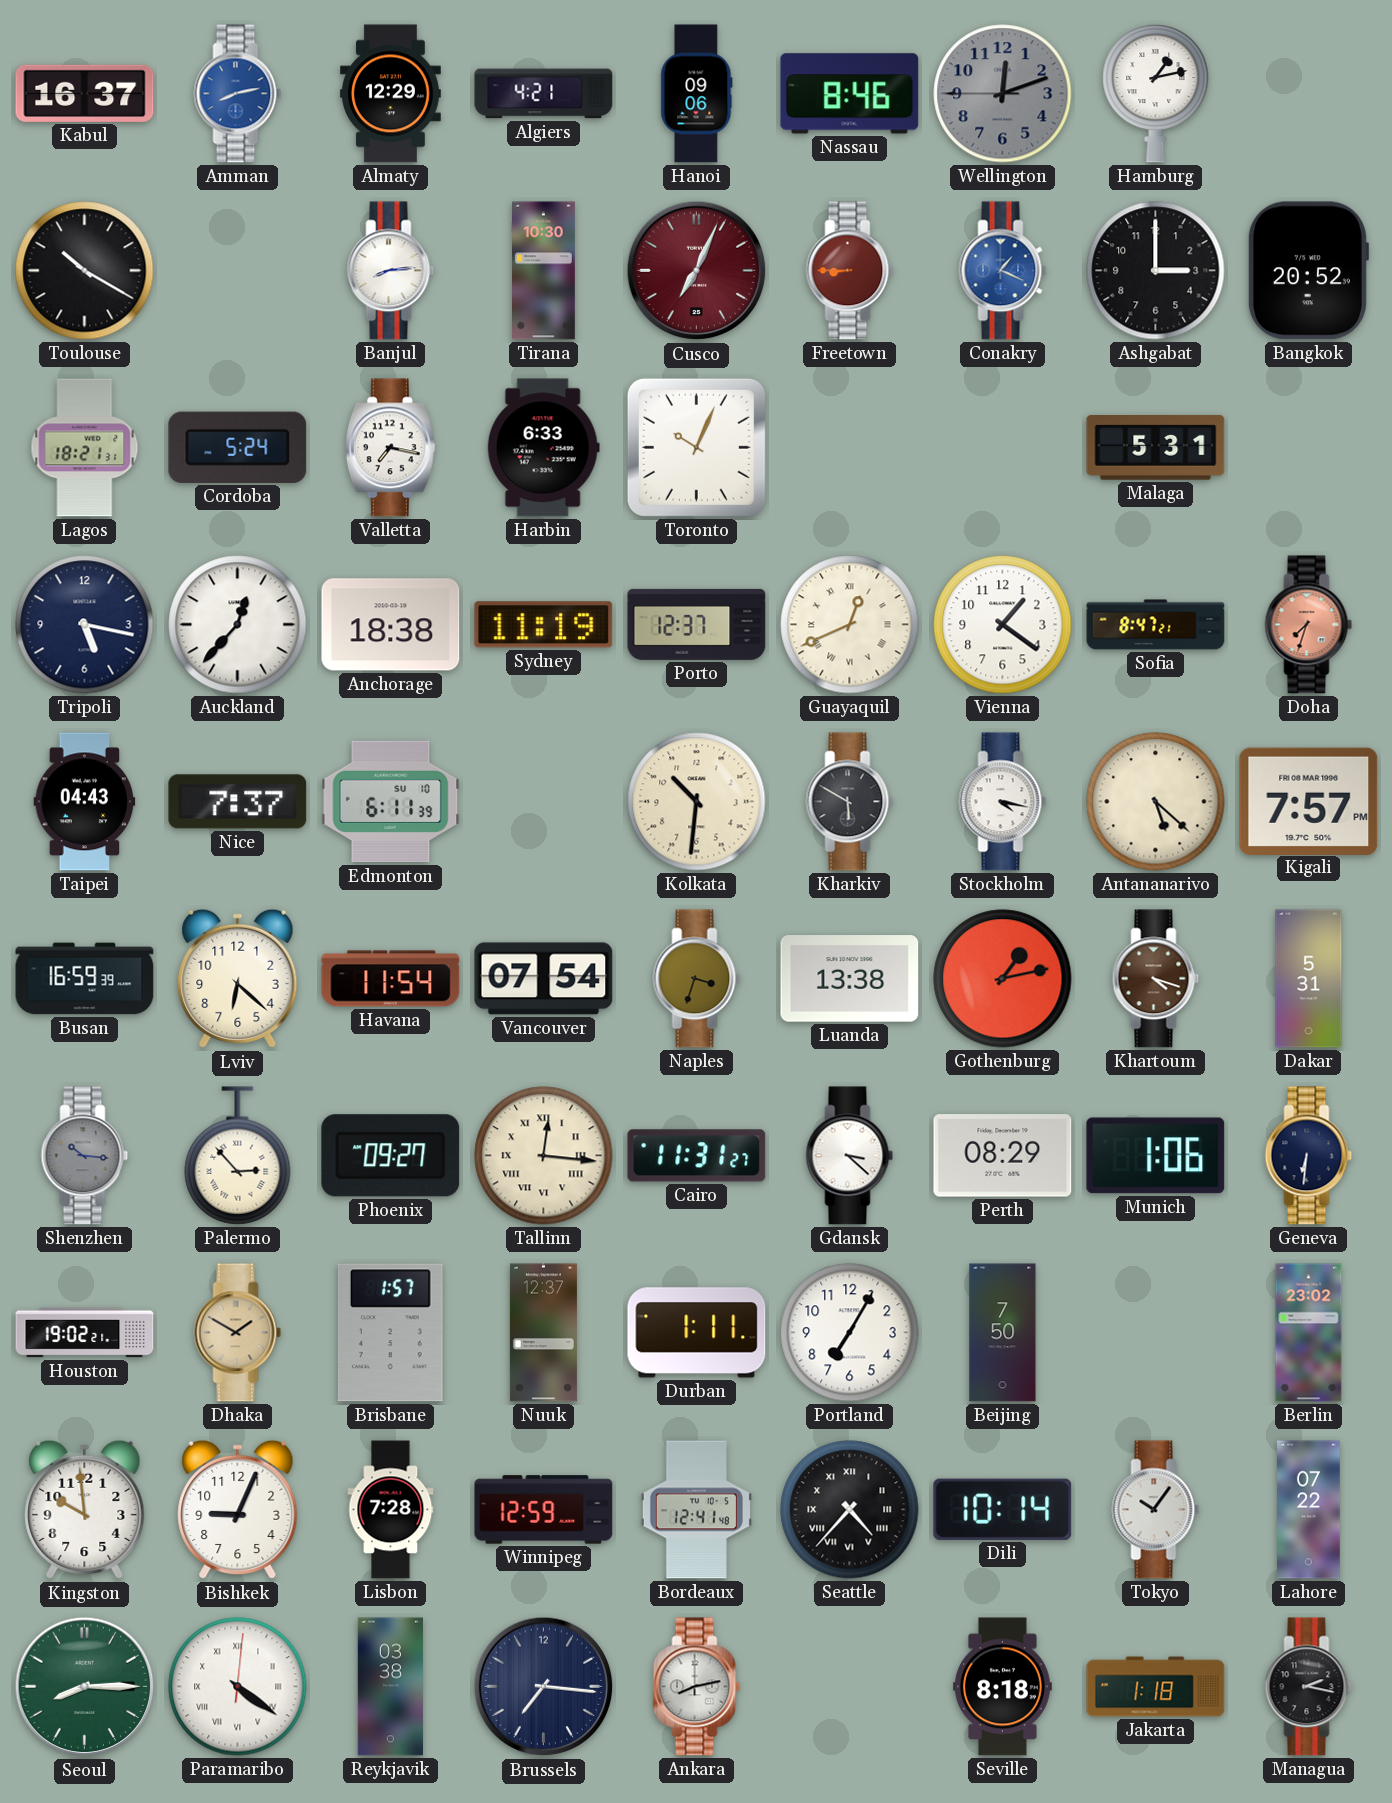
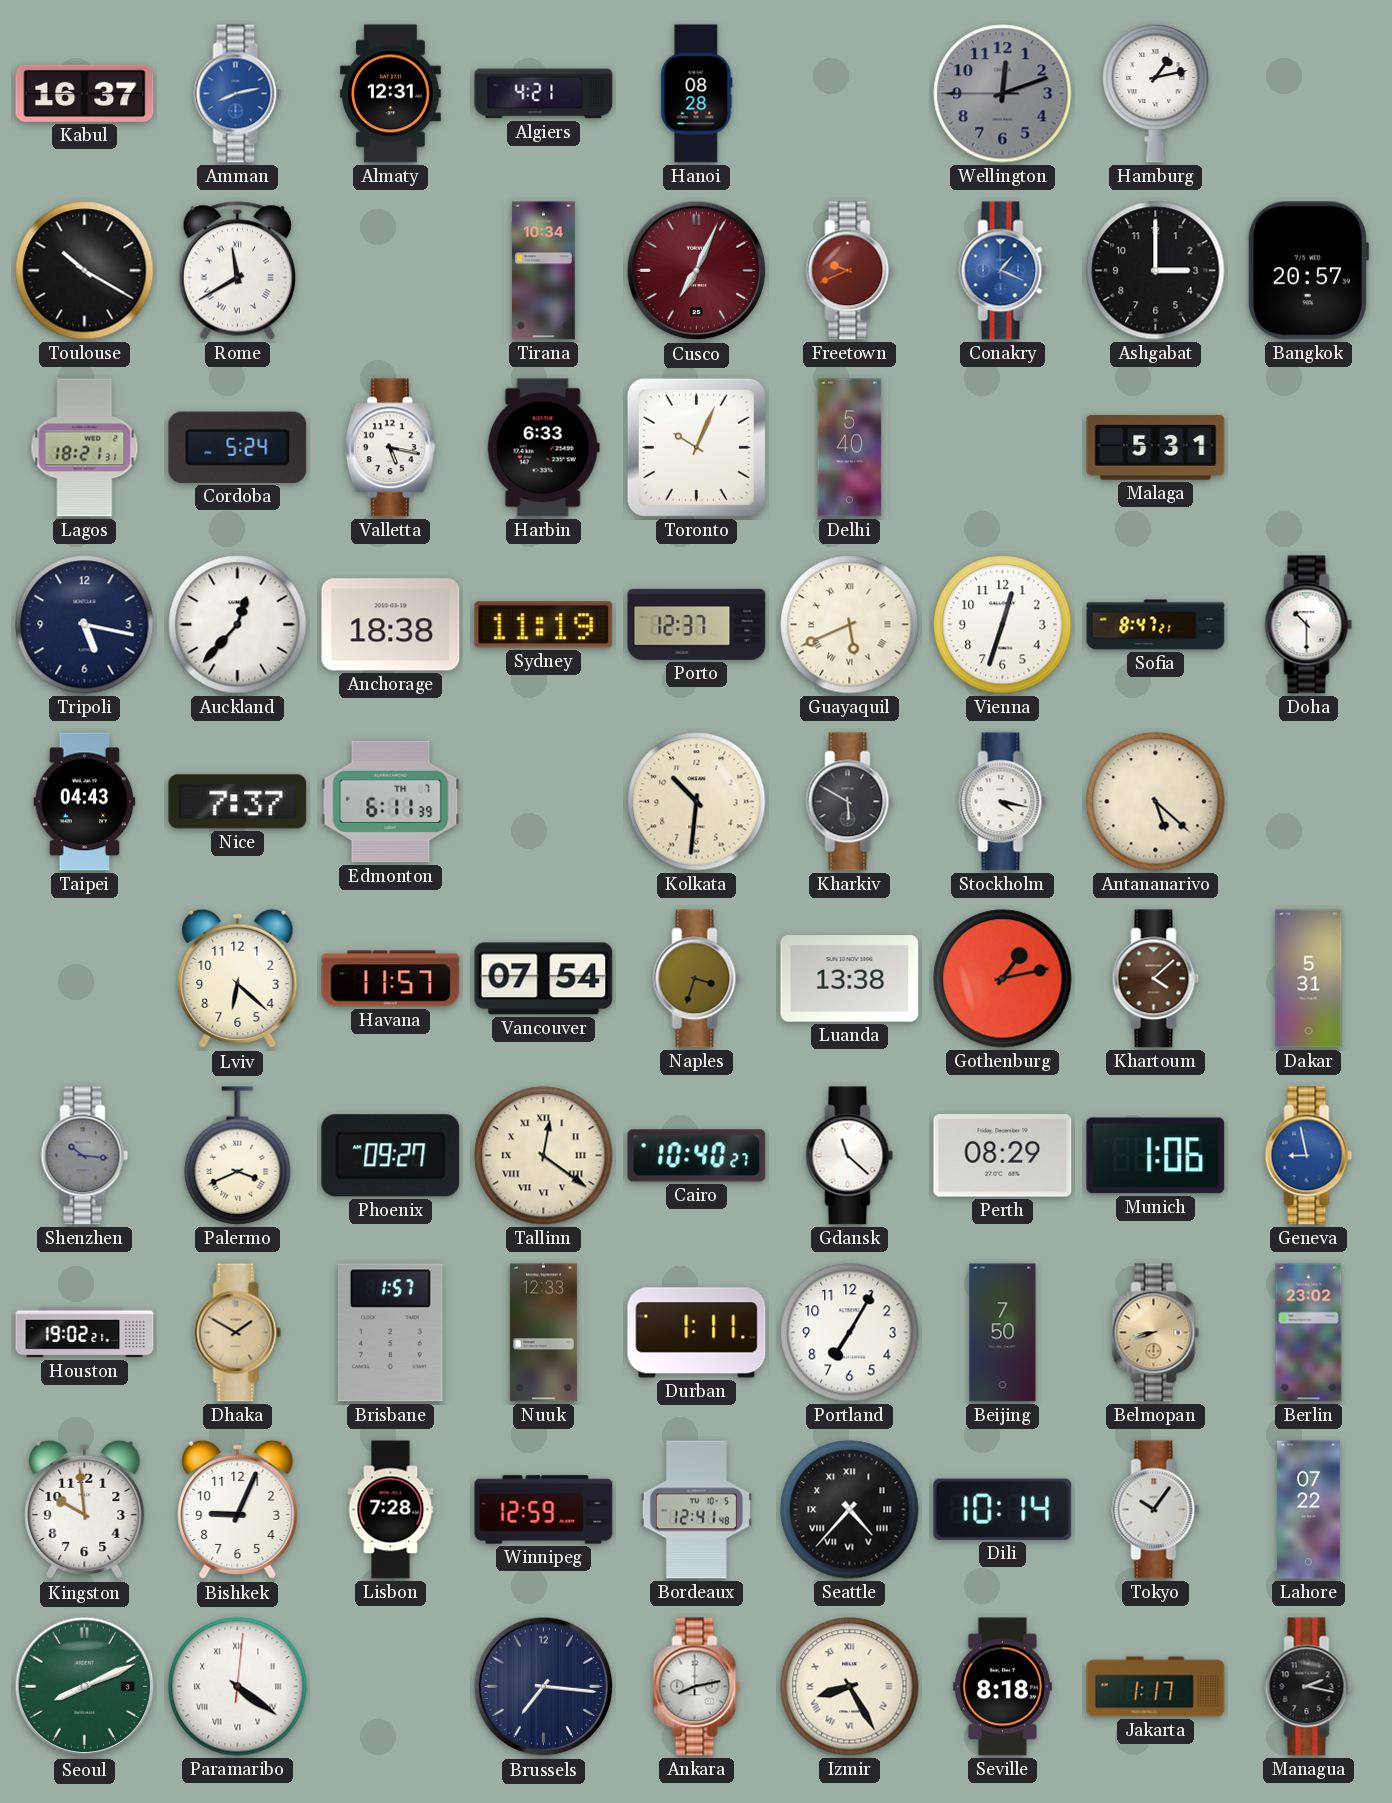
Almaty: 12:29 -> 12:31 (390, 94)
Hanoi: 09:06 -> 08:28 (697, 94)
Nassau: 8:46 -> none (850, 94)
Rome: none -> 11:40 (237, 271)
Banjul: 8:14 -> none (391, 271)
Tirana: 10:30 -> 10:34 (544, 271)
Freetown: 8:45 -> 9:41 (850, 271)
Bangkok: 20:52 -> 20:57 (1308, 271)
Valletta: 7:17 -> 5:17 (390, 448)
Delhi: none -> 5:40 (850, 448)
Guayaquil: 12:41 -> 5:41 (850, 625)
Vienna: 1:21 -> 12:33 (1003, 625)
Doha: 7:33 -> 10:30 (1309, 625)
Doha dial: salmon -> white (1309, 625)
Edmonton date: SU 10 -> TH 7 (391, 802)
Kigali: 7:57 -> none (1309, 801)
Busan: 16:59 -> none (85, 979)
Havana: 11:54 -> 11:57 (391, 979)
Khartoum: 4:18 -> 4:08 (1156, 979)
Palermo: 2:53 -> 3:41 (238, 1156)
Tallinn: 12:16 -> 12:21 (544, 1156)
Cairo: 11:31 -> 10:40 (697, 1156)
Gdansk: 3:22 -> 11:22 (850, 1156)
Geneva: 6:31 -> 8:58 (1309, 1156)
Geneva dial: navy -> blue (1309, 1156)
Nuuk: 12:37 -> 12:33 (543, 1333)
Belmopan: none -> 8:42 (1156, 1333)
Seoul: 8:15 -> 8:11 (85, 1687)
Reykjavik: 03:38 -> none (390, 1687)
Izmir: none -> 8:25 (850, 1687)
Jakarta: 1:18 -> 1:17 (1156, 1687)
